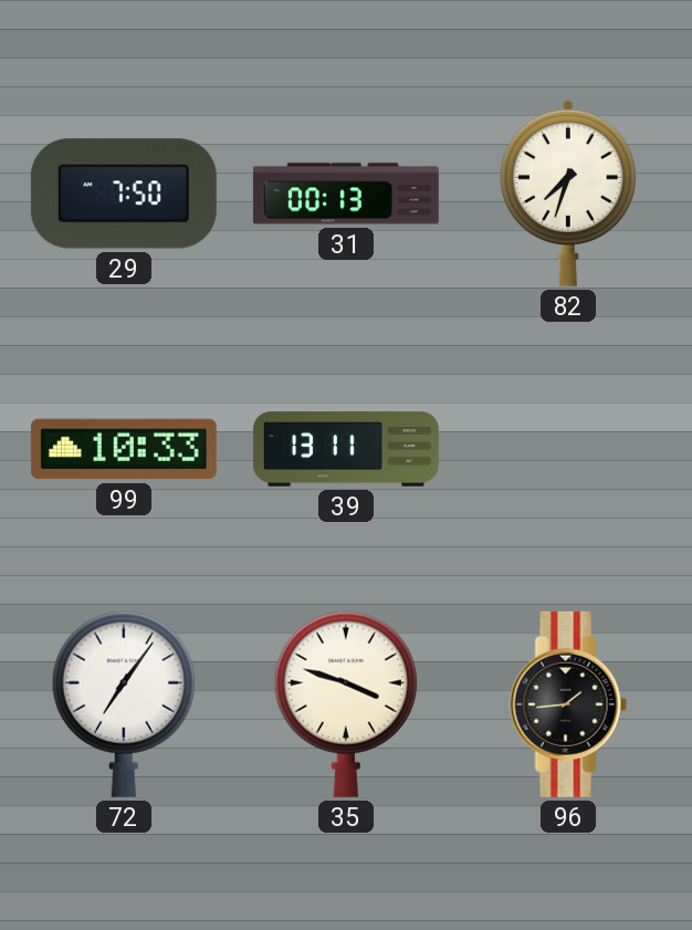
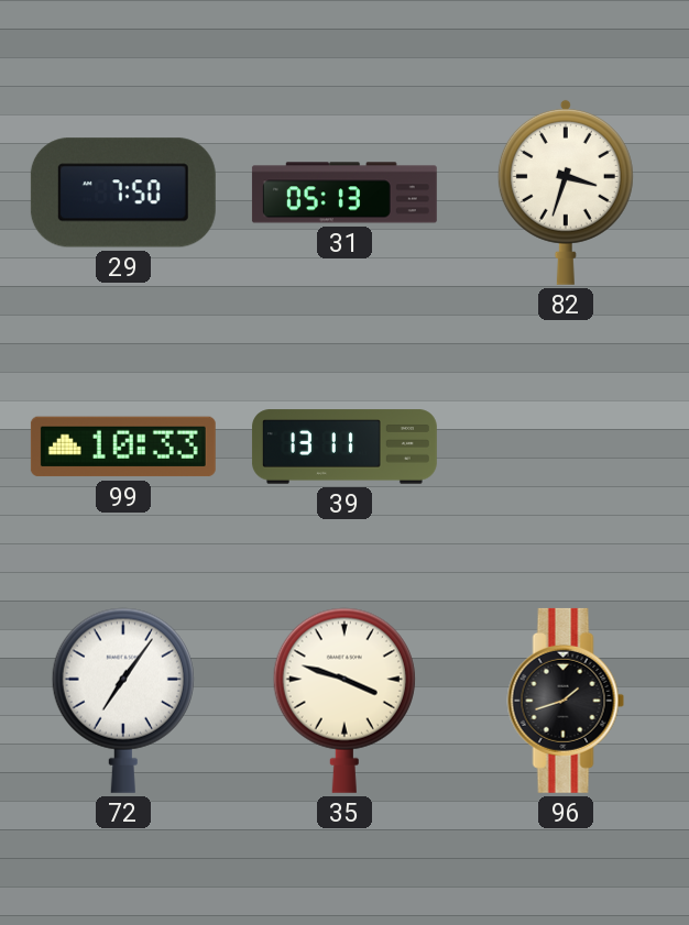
31: 00:13 -> 05:13 (344, 192)
82: 7:33 -> 3:33 (566, 191)
96: 1:44 -> 1:42 (566, 701)
